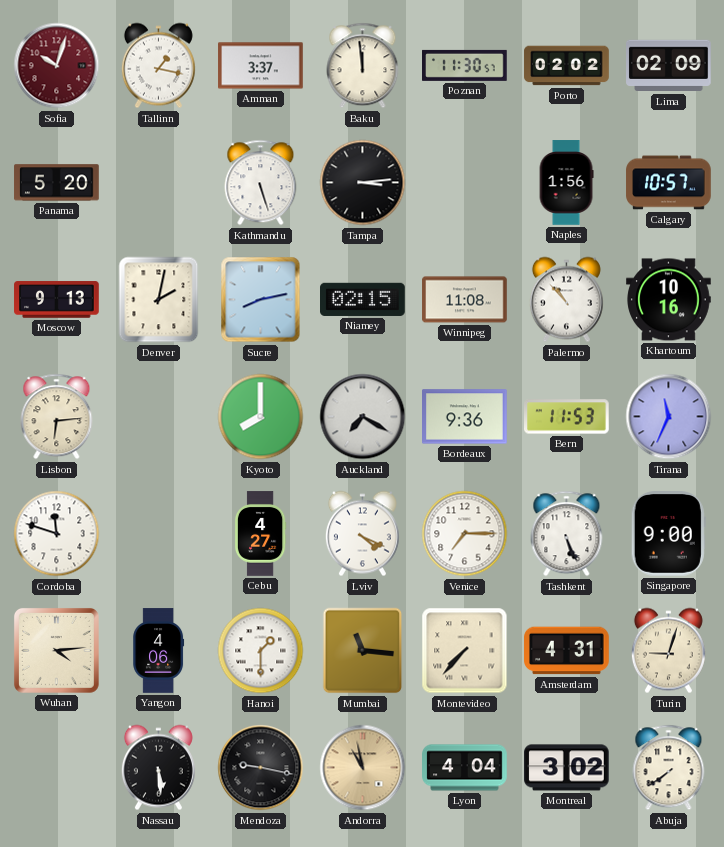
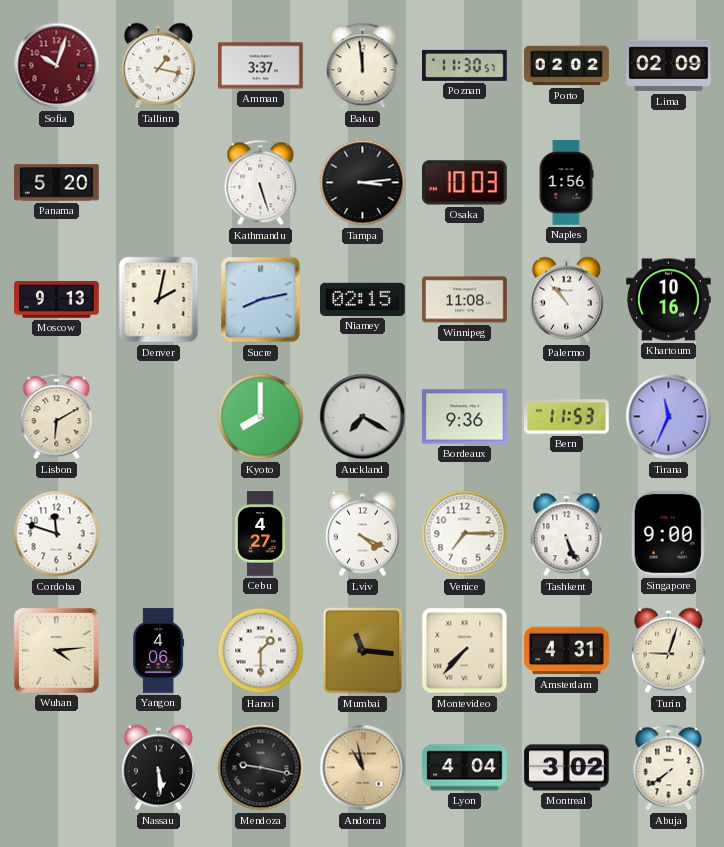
Osaka: none -> 10:03 (465, 183)
Calgary: 10:57 -> none (669, 183)
Lisbon: 6:14 -> 6:10 (57, 417)
